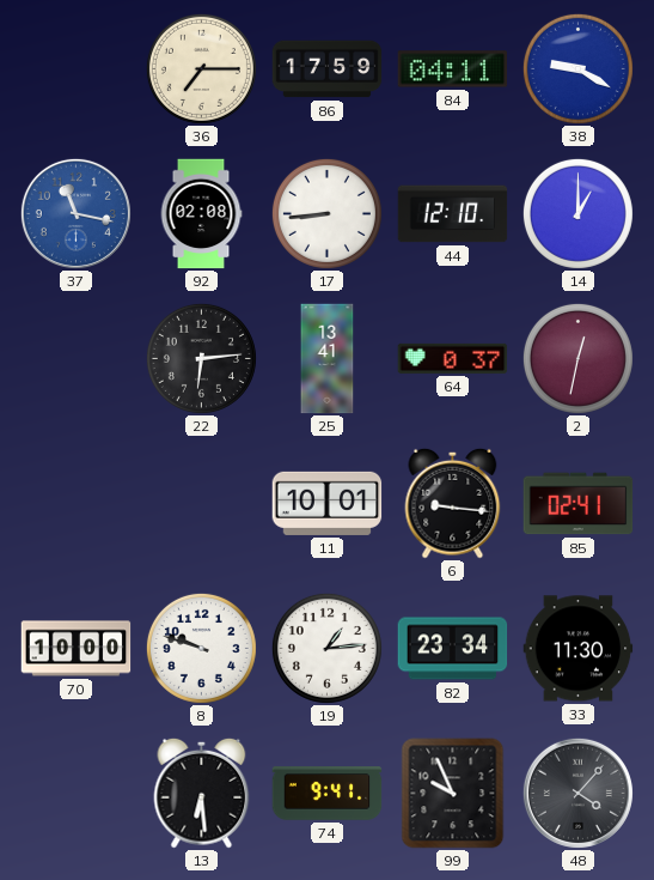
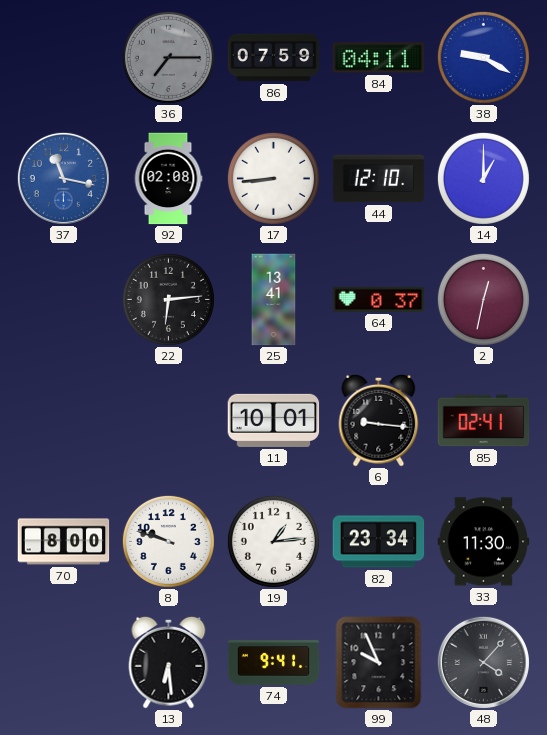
36 dial: cream -> grey (168, 57)
86: 17:59 -> 07:59 (274, 58)
70: 10:00 -> 8:00 (64, 542)
